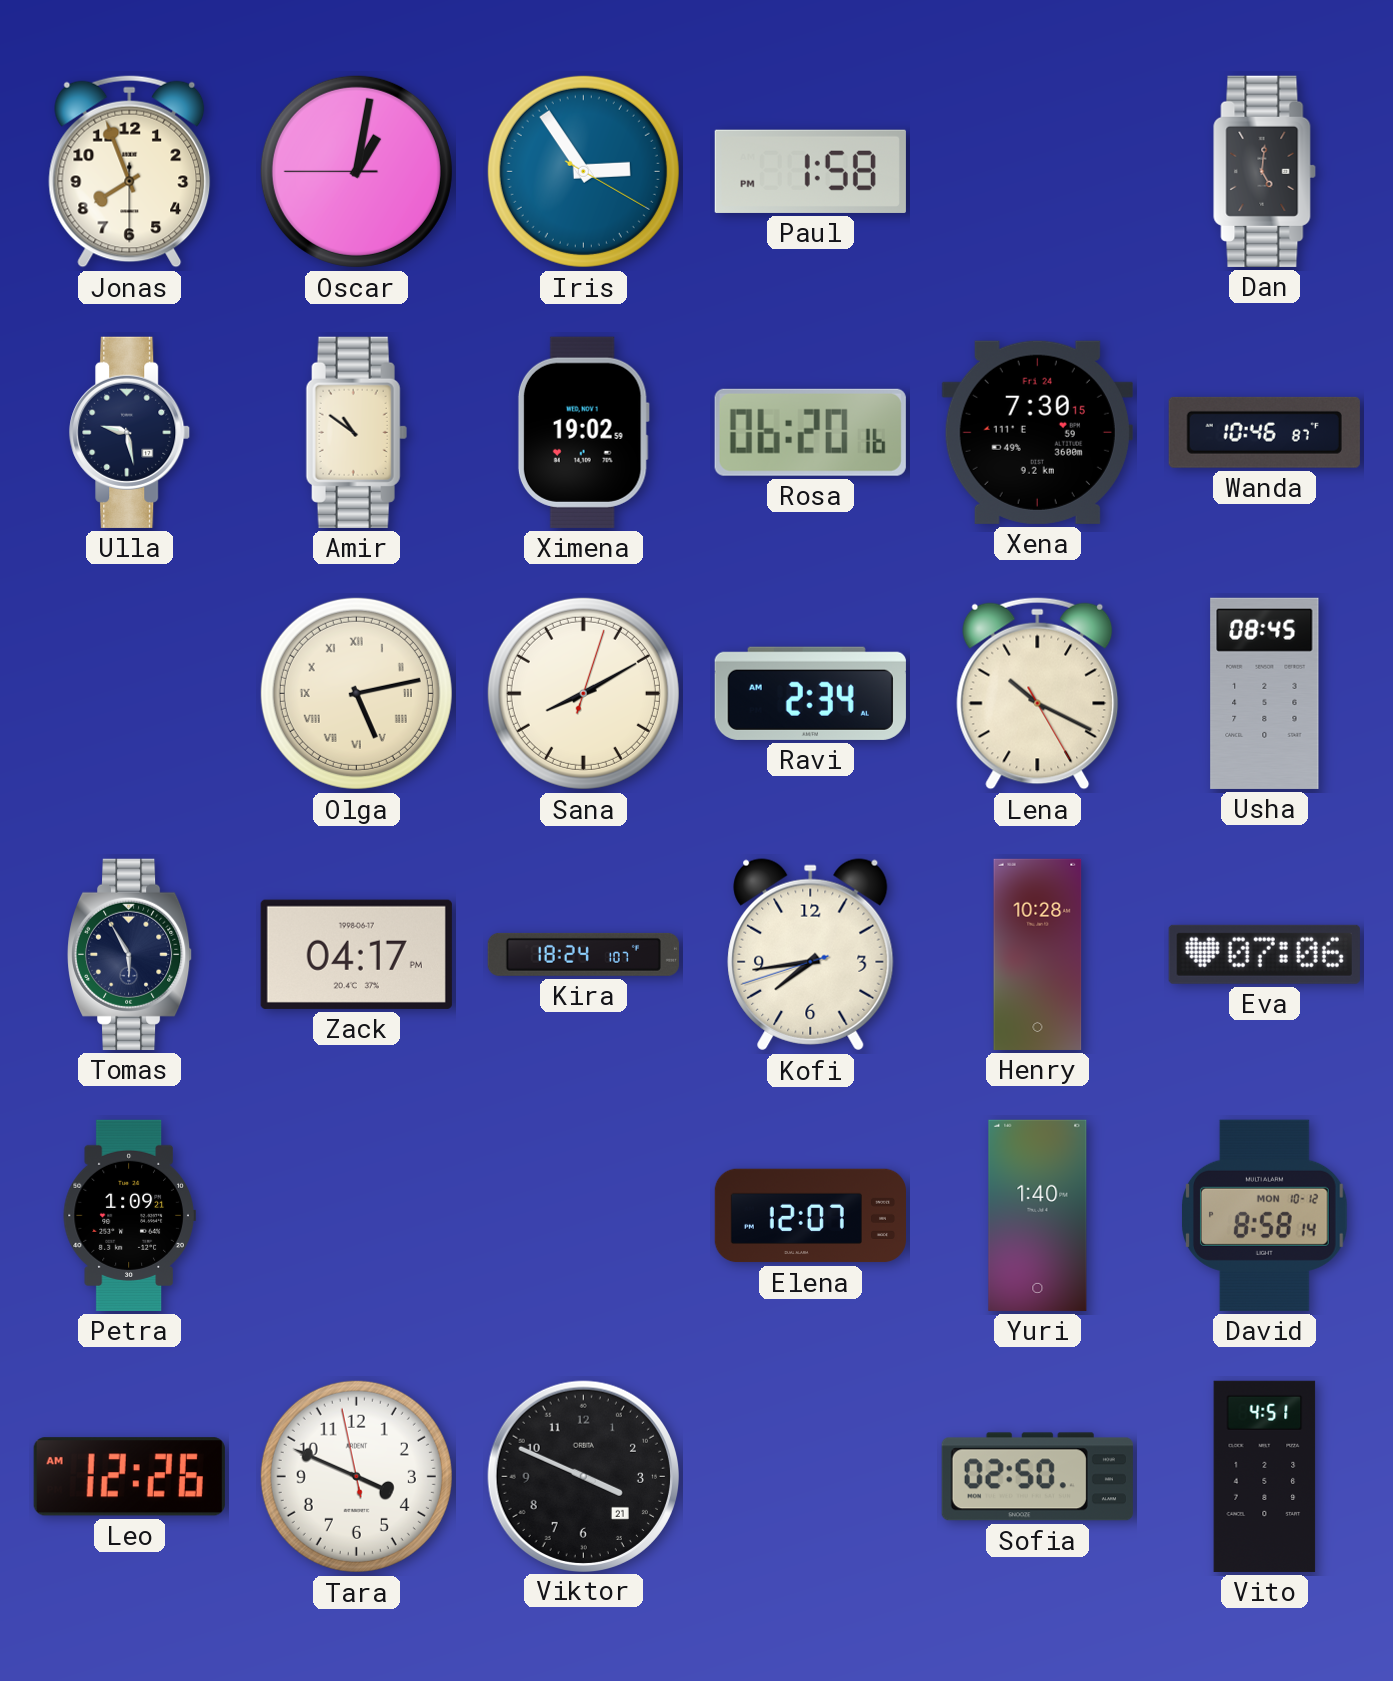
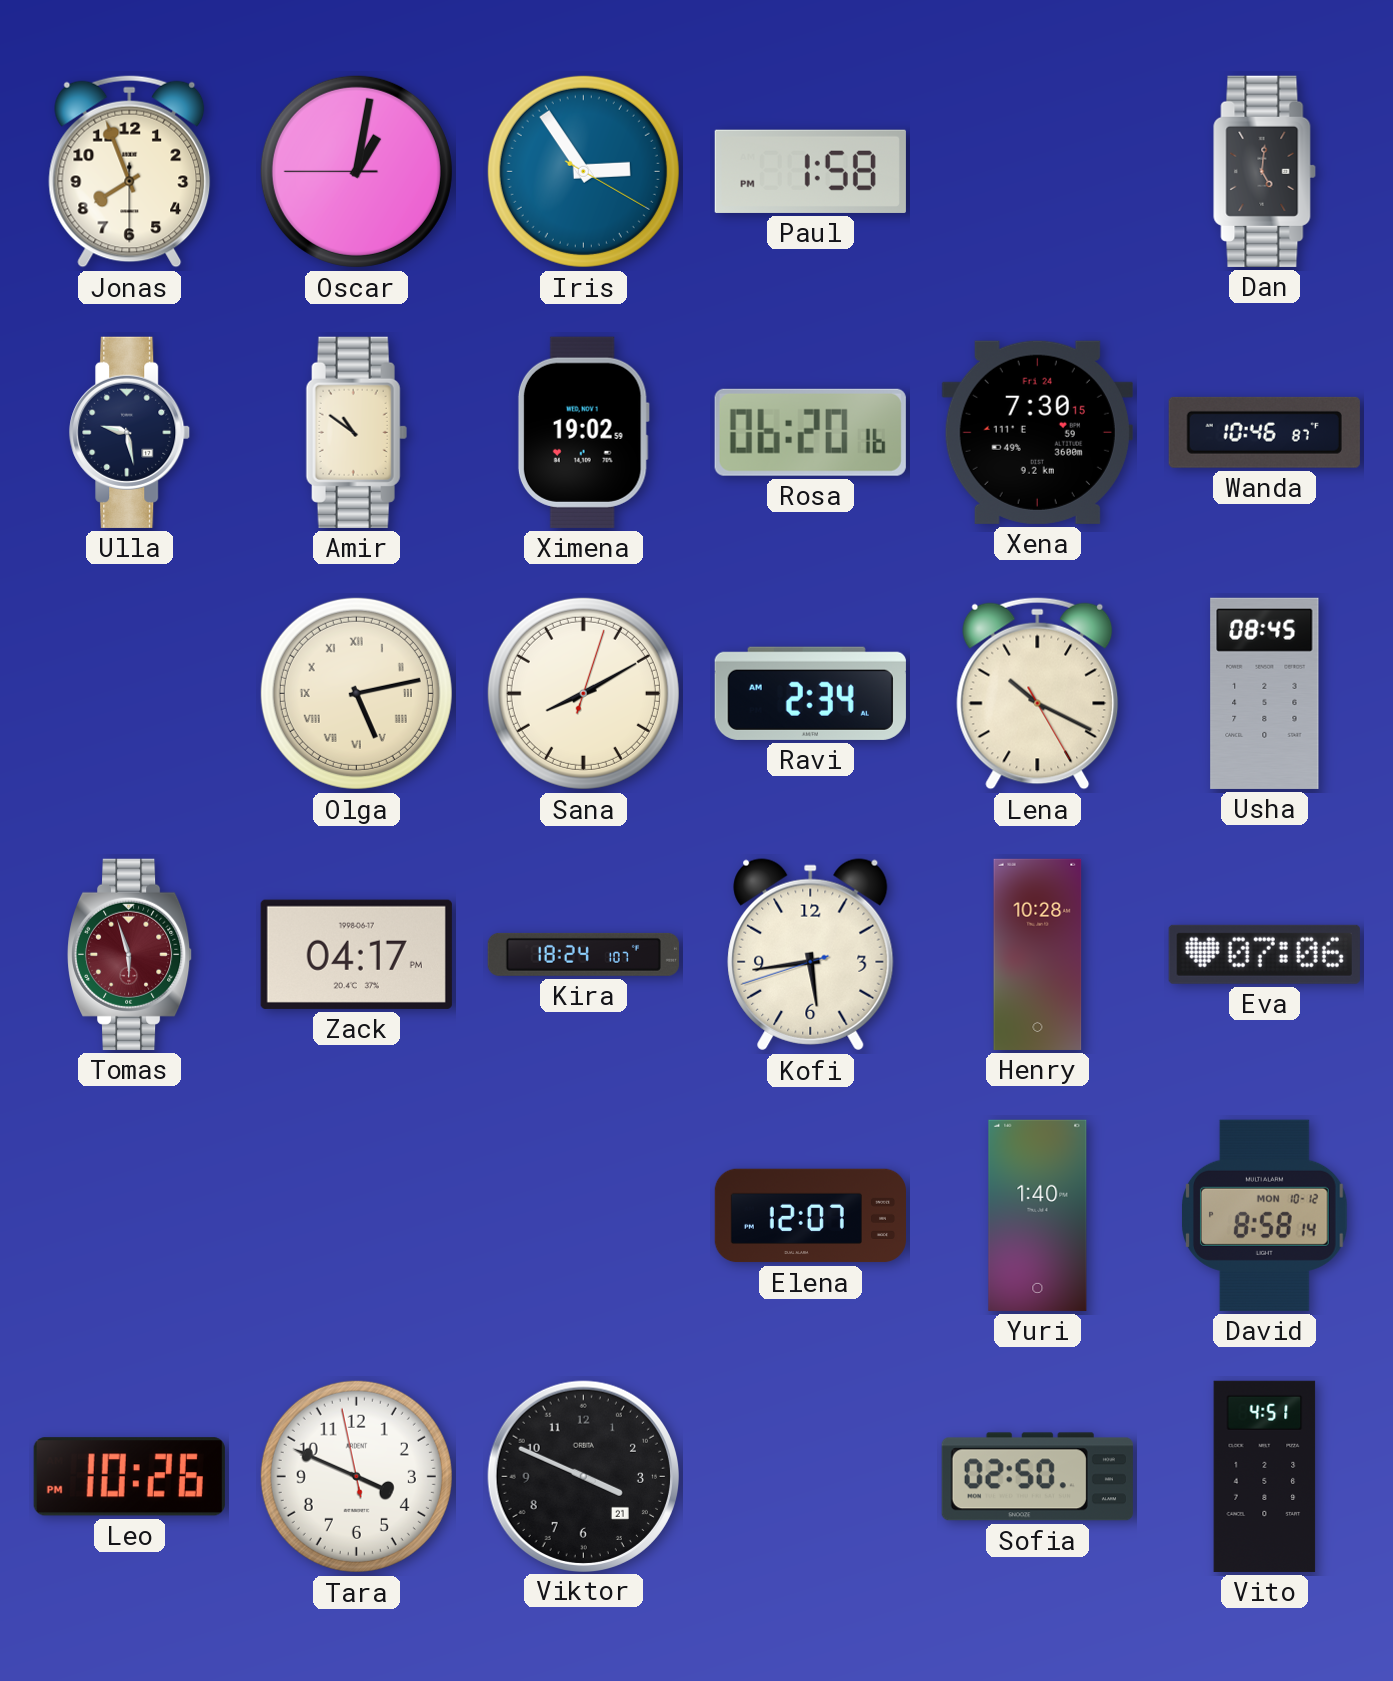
Tomas: 5:55 -> 5:57 (131, 954)
Tomas dial: navy -> burgundy (131, 954)
Kofi: 7:43 -> 5:43 (811, 955)
Petra: 1:09 -> none (129, 1215)
Leo: 12:26 -> 10:26 (129, 1477)
